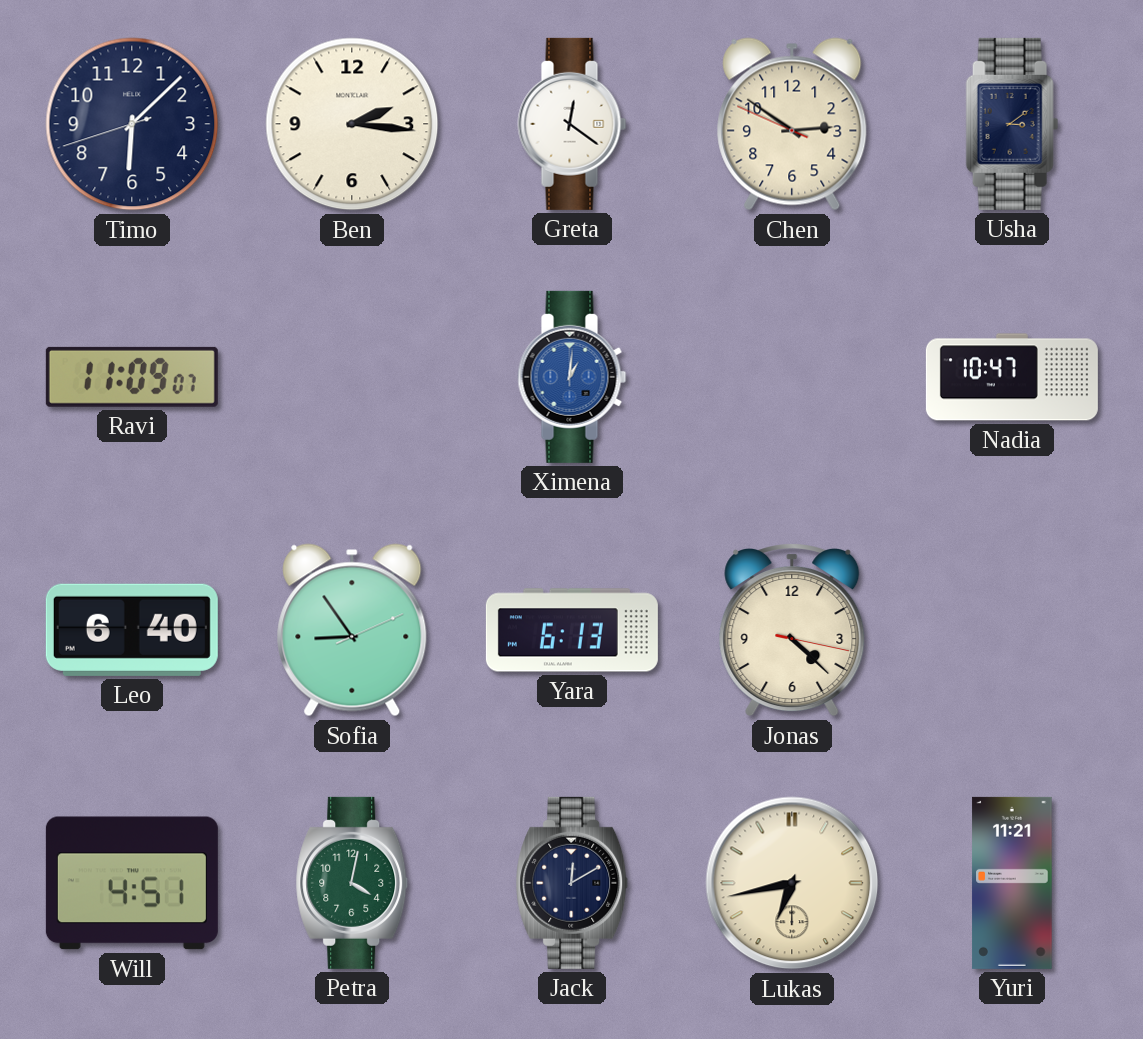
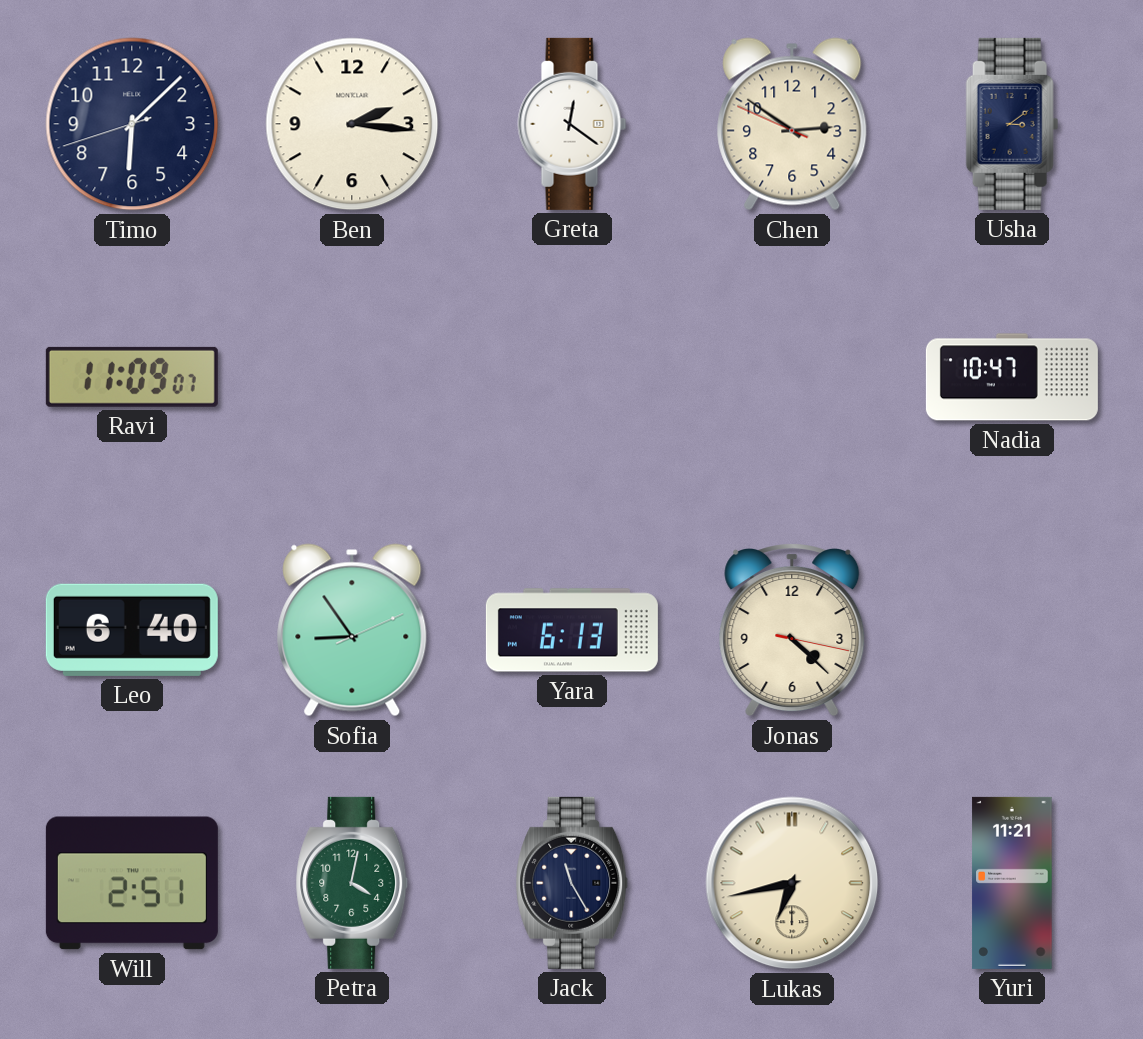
Ximena: 1:01 -> none (572, 377)
Will: 4:51 -> 2:51 (132, 883)
Jack: 12:10 -> 11:25 (572, 883)
